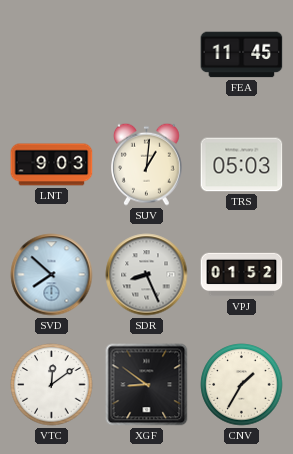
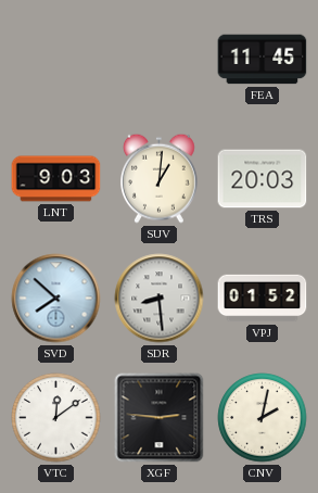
TRS: 05:03 -> 20:03 (263, 179)
SDR: 8:26 -> 8:29 (160, 299)
XGF: 8:51 -> 2:46 (160, 418)
CNV: 1:35 -> 2:02 (263, 418)
